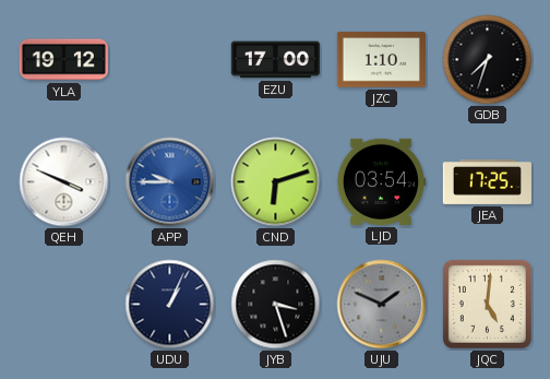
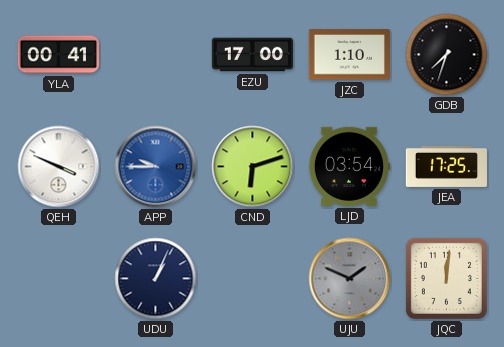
YLA: 19:12 -> 00:41 (58, 55)
JYB: 3:27 -> none (276, 305)
JQC: 5:01 -> 12:01 (446, 278)
